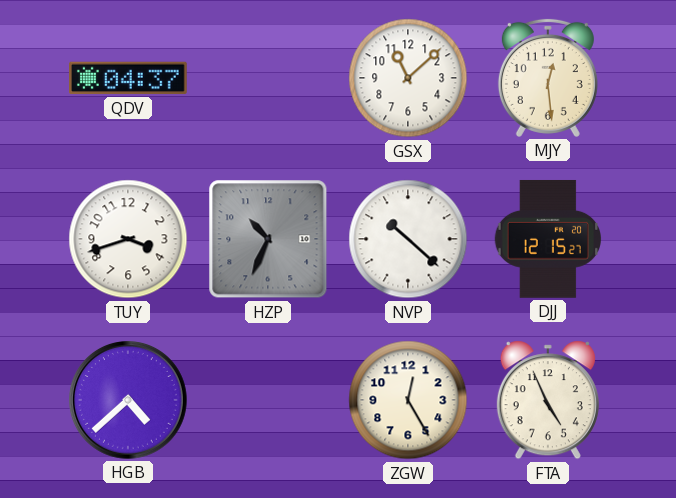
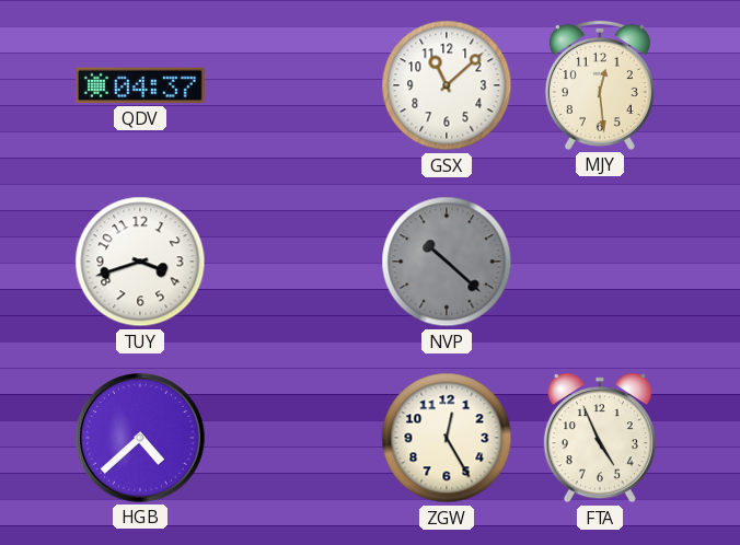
HZP: 10:34 -> none (268, 239)
NVP dial: white -> grey (447, 262)
DJJ: 12:15 -> none (547, 239)
